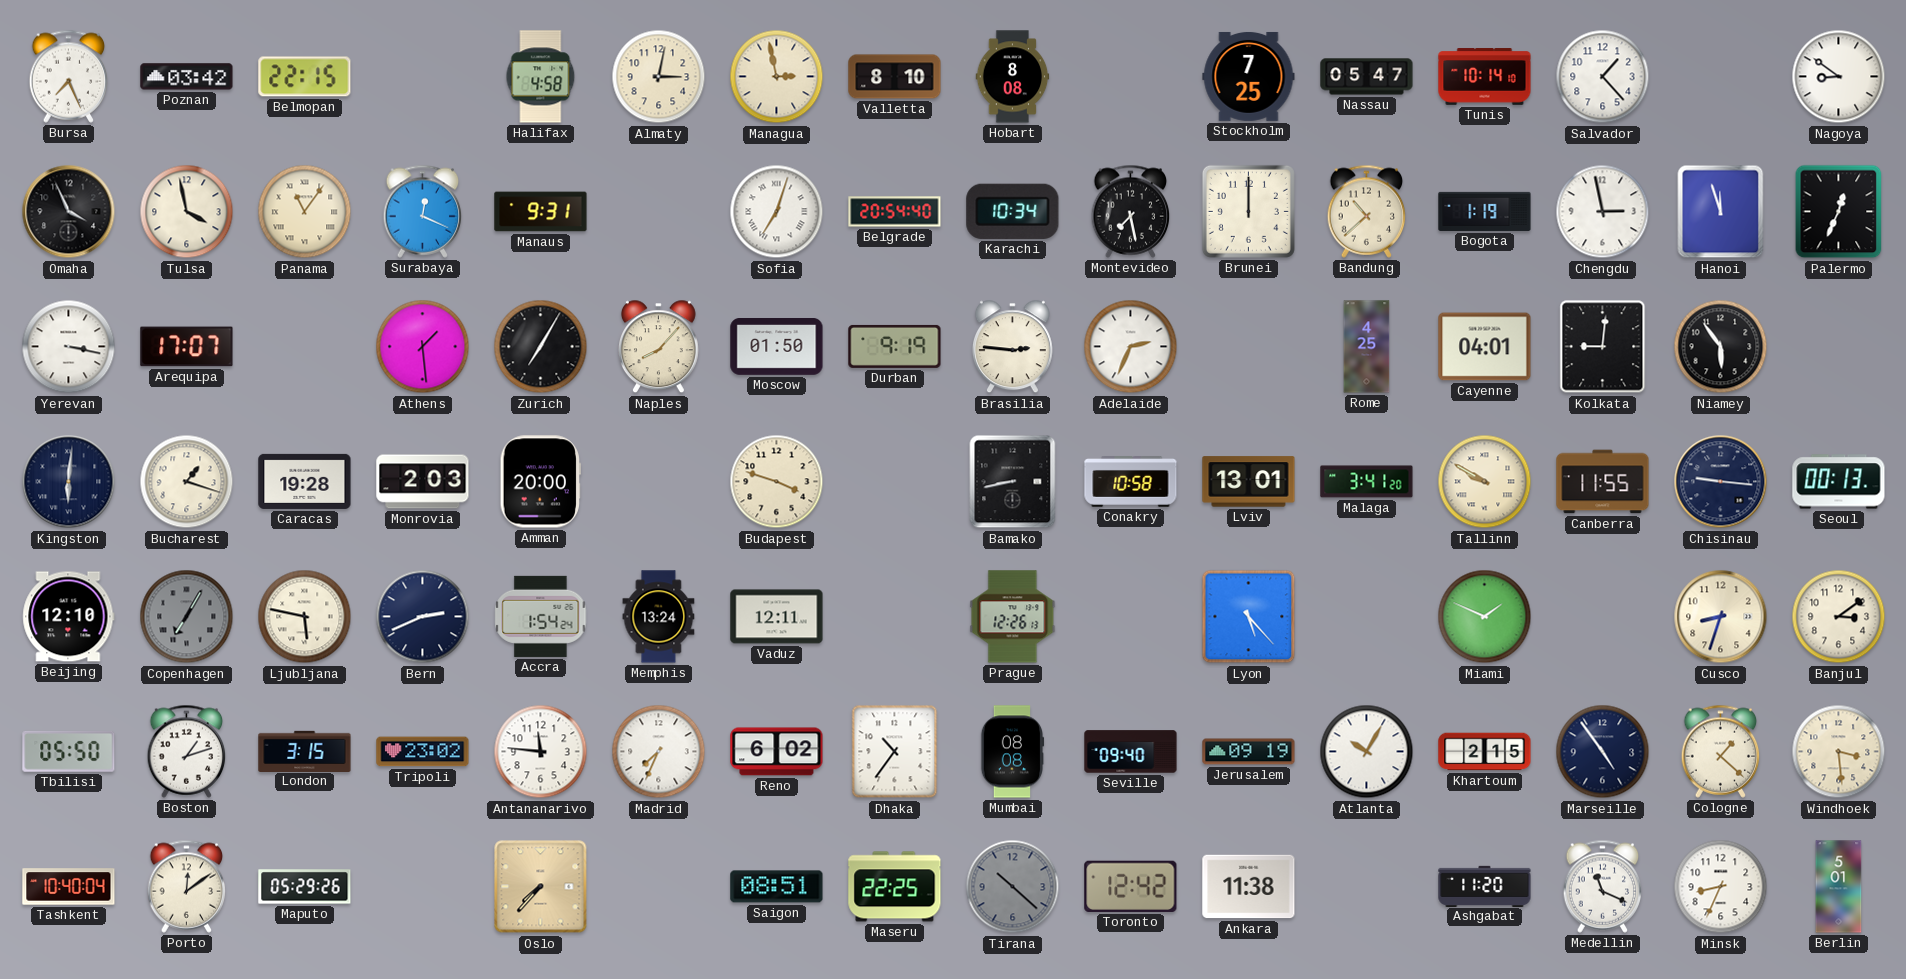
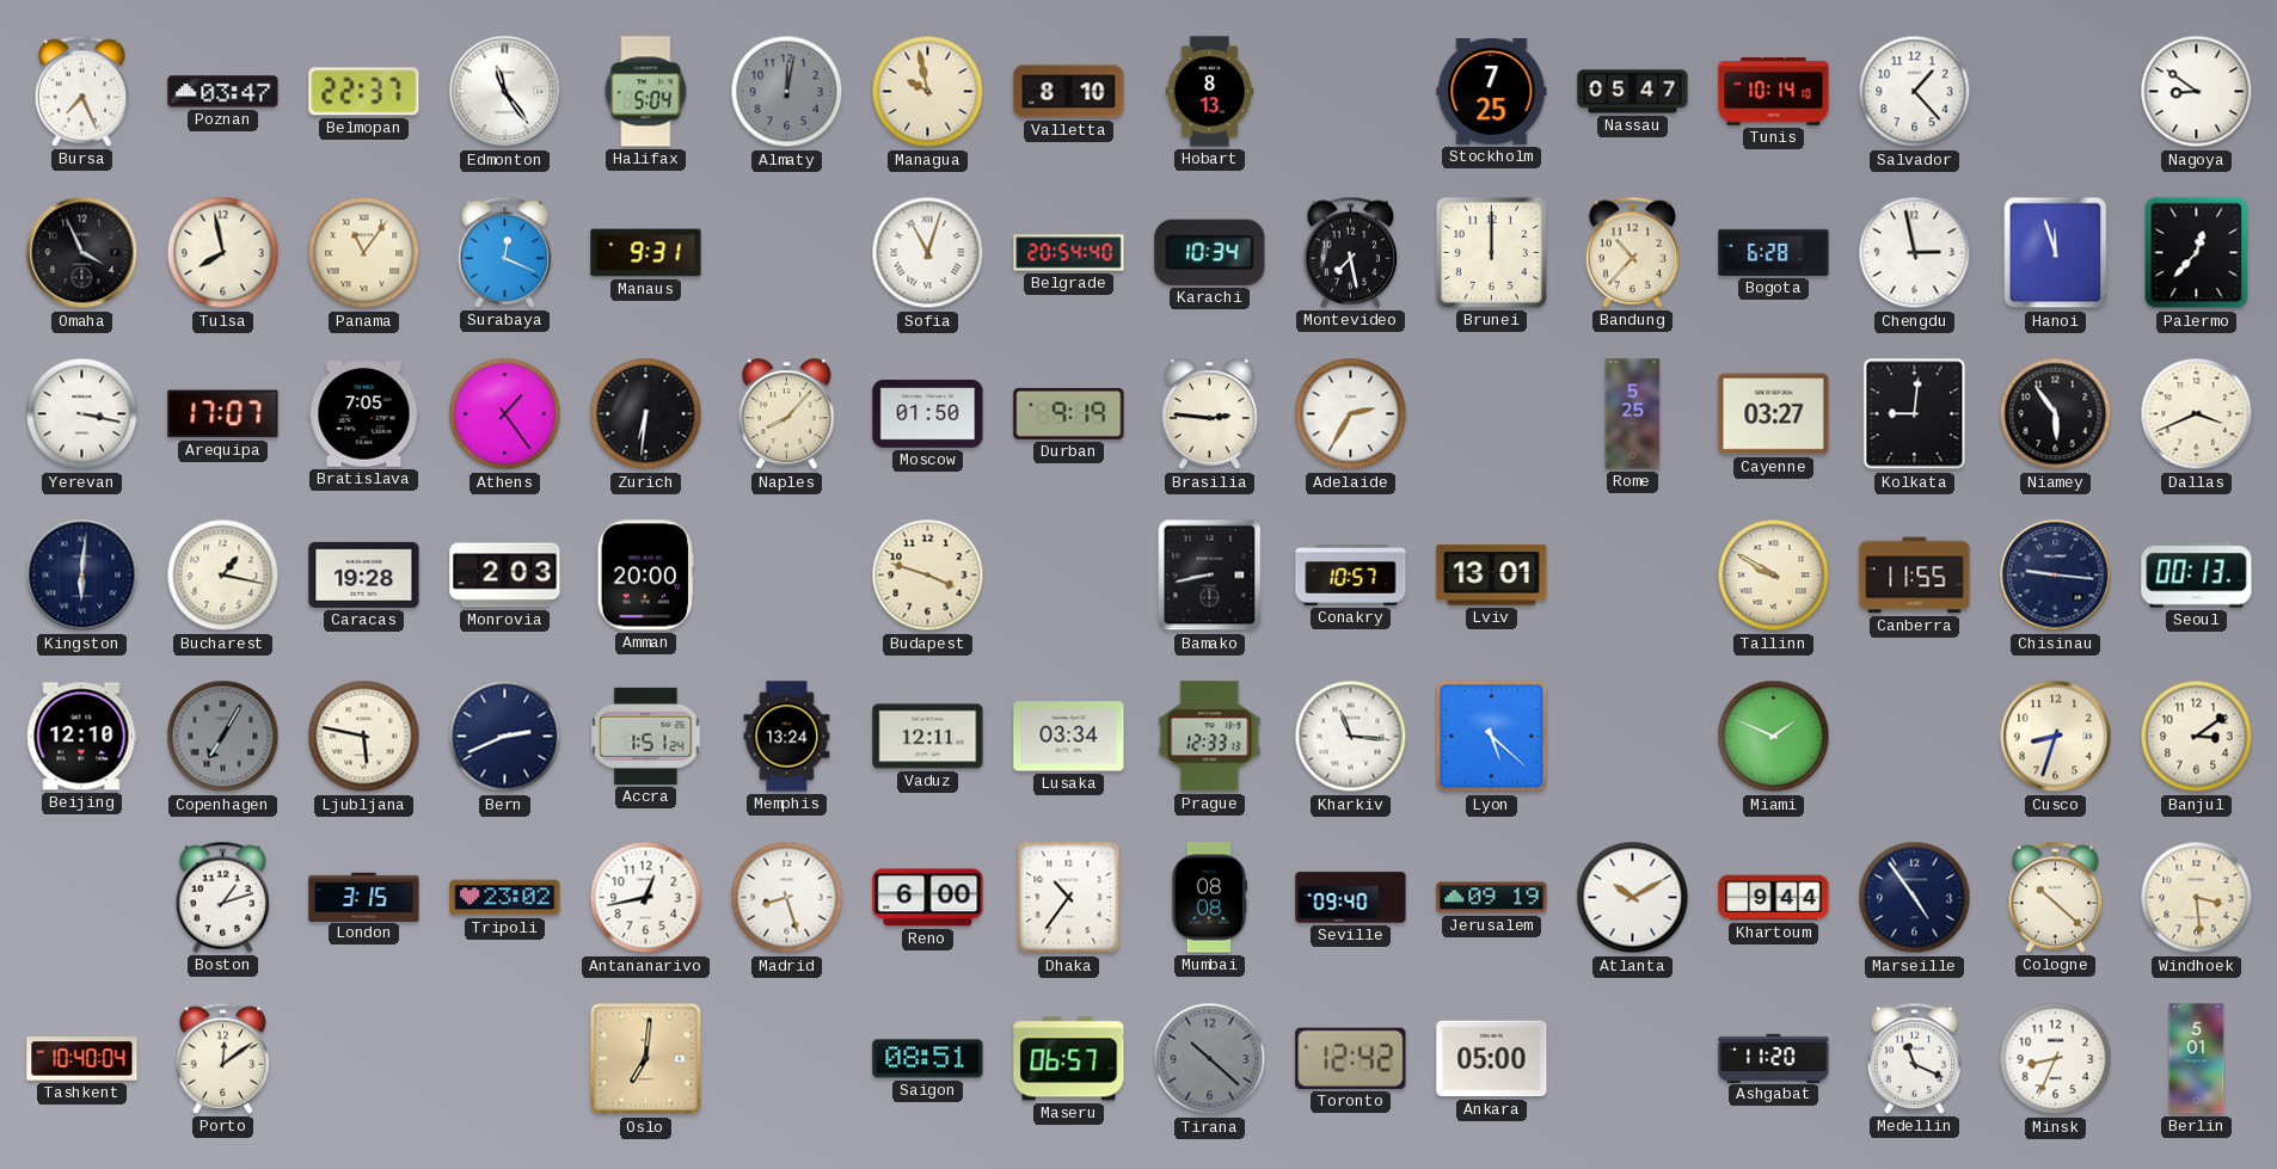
Poznan: 03:42 -> 03:47 (223, 92)
Belmopan: 22:15 -> 22:37 (364, 92)
Edmonton: none -> 11:24 (505, 92)
Halifax: 4:58 -> 5:04 (646, 92)
Almaty: 3:02 -> 12:02 (787, 92)
Almaty dial: cream -> grey (787, 92)
Managua: 2:58 -> 9:58 (928, 92)
Hobart: 8:08 -> 8:13 (1210, 92)
Tulsa: 3:58 -> 7:58 (223, 253)
Sofia: 7:03 -> 11:03 (928, 253)
Bandung: 10:38 -> 10:37 (1633, 252)
Bogota: 1:19 -> 6:28 (1774, 252)
Palermo: 12:34 -> 12:37 (2197, 253)
Bratislava: none -> 7:05 (364, 414)
Athens: 1:29 -> 1:24 (505, 414)
Zurich: 7:05 -> 6:31 (646, 414)
Adelaide: 2:34 -> 2:35 (1351, 414)
Rome: 4:25 -> 5:25 (1633, 414)
Cayenne: 04:01 -> 03:27 (1774, 414)
Dallas: none -> 3:41 (2197, 414)
Bucharest: 1:18 -> 1:17 (223, 576)
Conakry: 10:58 -> 10:57 (1351, 576)
Malaga: 3:41 -> none (1367, 482)
Accra: 1:54 -> 1:51 (646, 736)
Lusaka: none -> 03:34 (1069, 737)
Prague: 12:26 -> 12:33 (1210, 737)
Kharkiv: none -> 11:16 (1351, 737)
Lyon: 5:23 -> 5:22 (1492, 737)
Tbilisi: 05:50 -> none (69, 751)
Antananarivo: 11:46 -> 12:43 (646, 898)
Madrid: 7:34 -> 8:27 (787, 898)
Reno: 6:02 -> 6:00 (928, 898)
Atlanta: 10:05 -> 10:10 (1633, 898)
Khartoum: 2:15 -> 9:44 (1774, 898)
Cologne: 1:22 -> 10:22 (2056, 897)
Maputo: 05:29 -> none (305, 887)
Oslo: 7:37 -> 7:01 (646, 1059)
Maseru: 22:25 -> 06:57 (1069, 1059)
Ankara: 11:38 -> 05:00 (1492, 1059)
